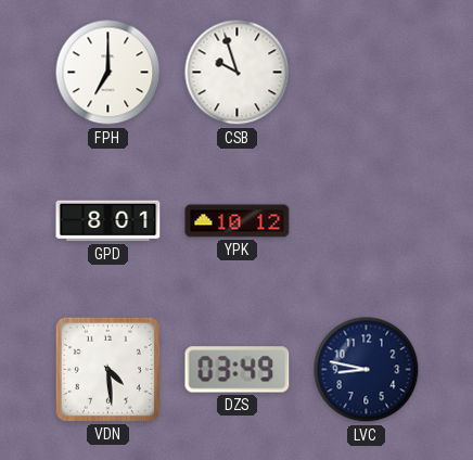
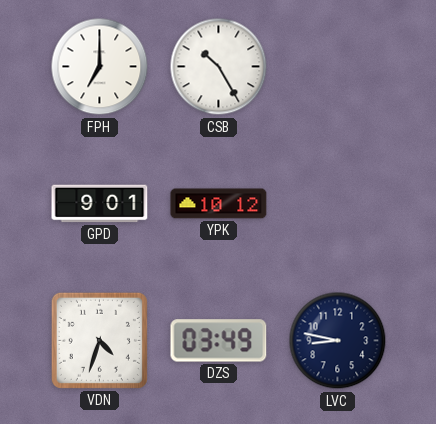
CSB: 9:57 -> 10:25 (219, 67)
GPD: 8:01 -> 9:01 (100, 204)
VDN: 4:29 -> 4:33 (99, 340)
